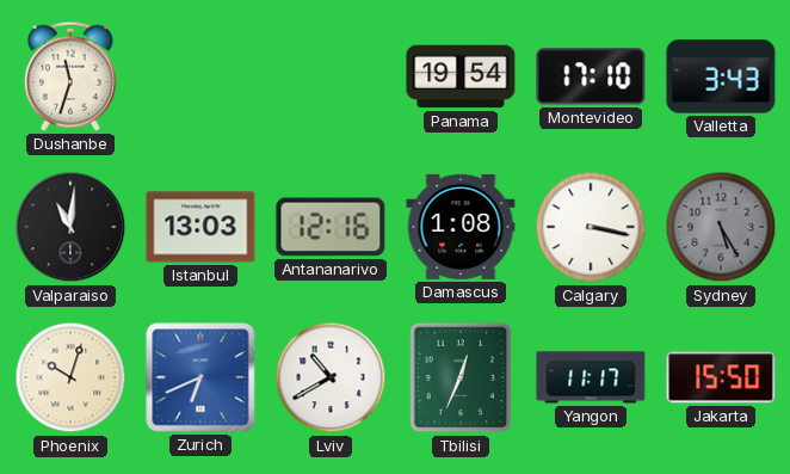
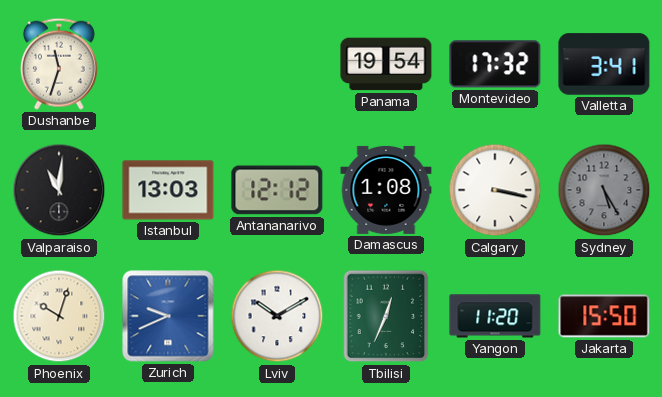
Montevideo: 17:10 -> 17:32 (495, 64)
Valletta: 3:43 -> 3:41 (604, 64)
Antananarivo: 12:16 -> 12:12 (277, 190)
Zurich: 6:41 -> 9:41 (168, 316)
Lviv: 10:40 -> 10:10 (277, 316)
Yangon: 11:17 -> 11:20 (495, 316)
